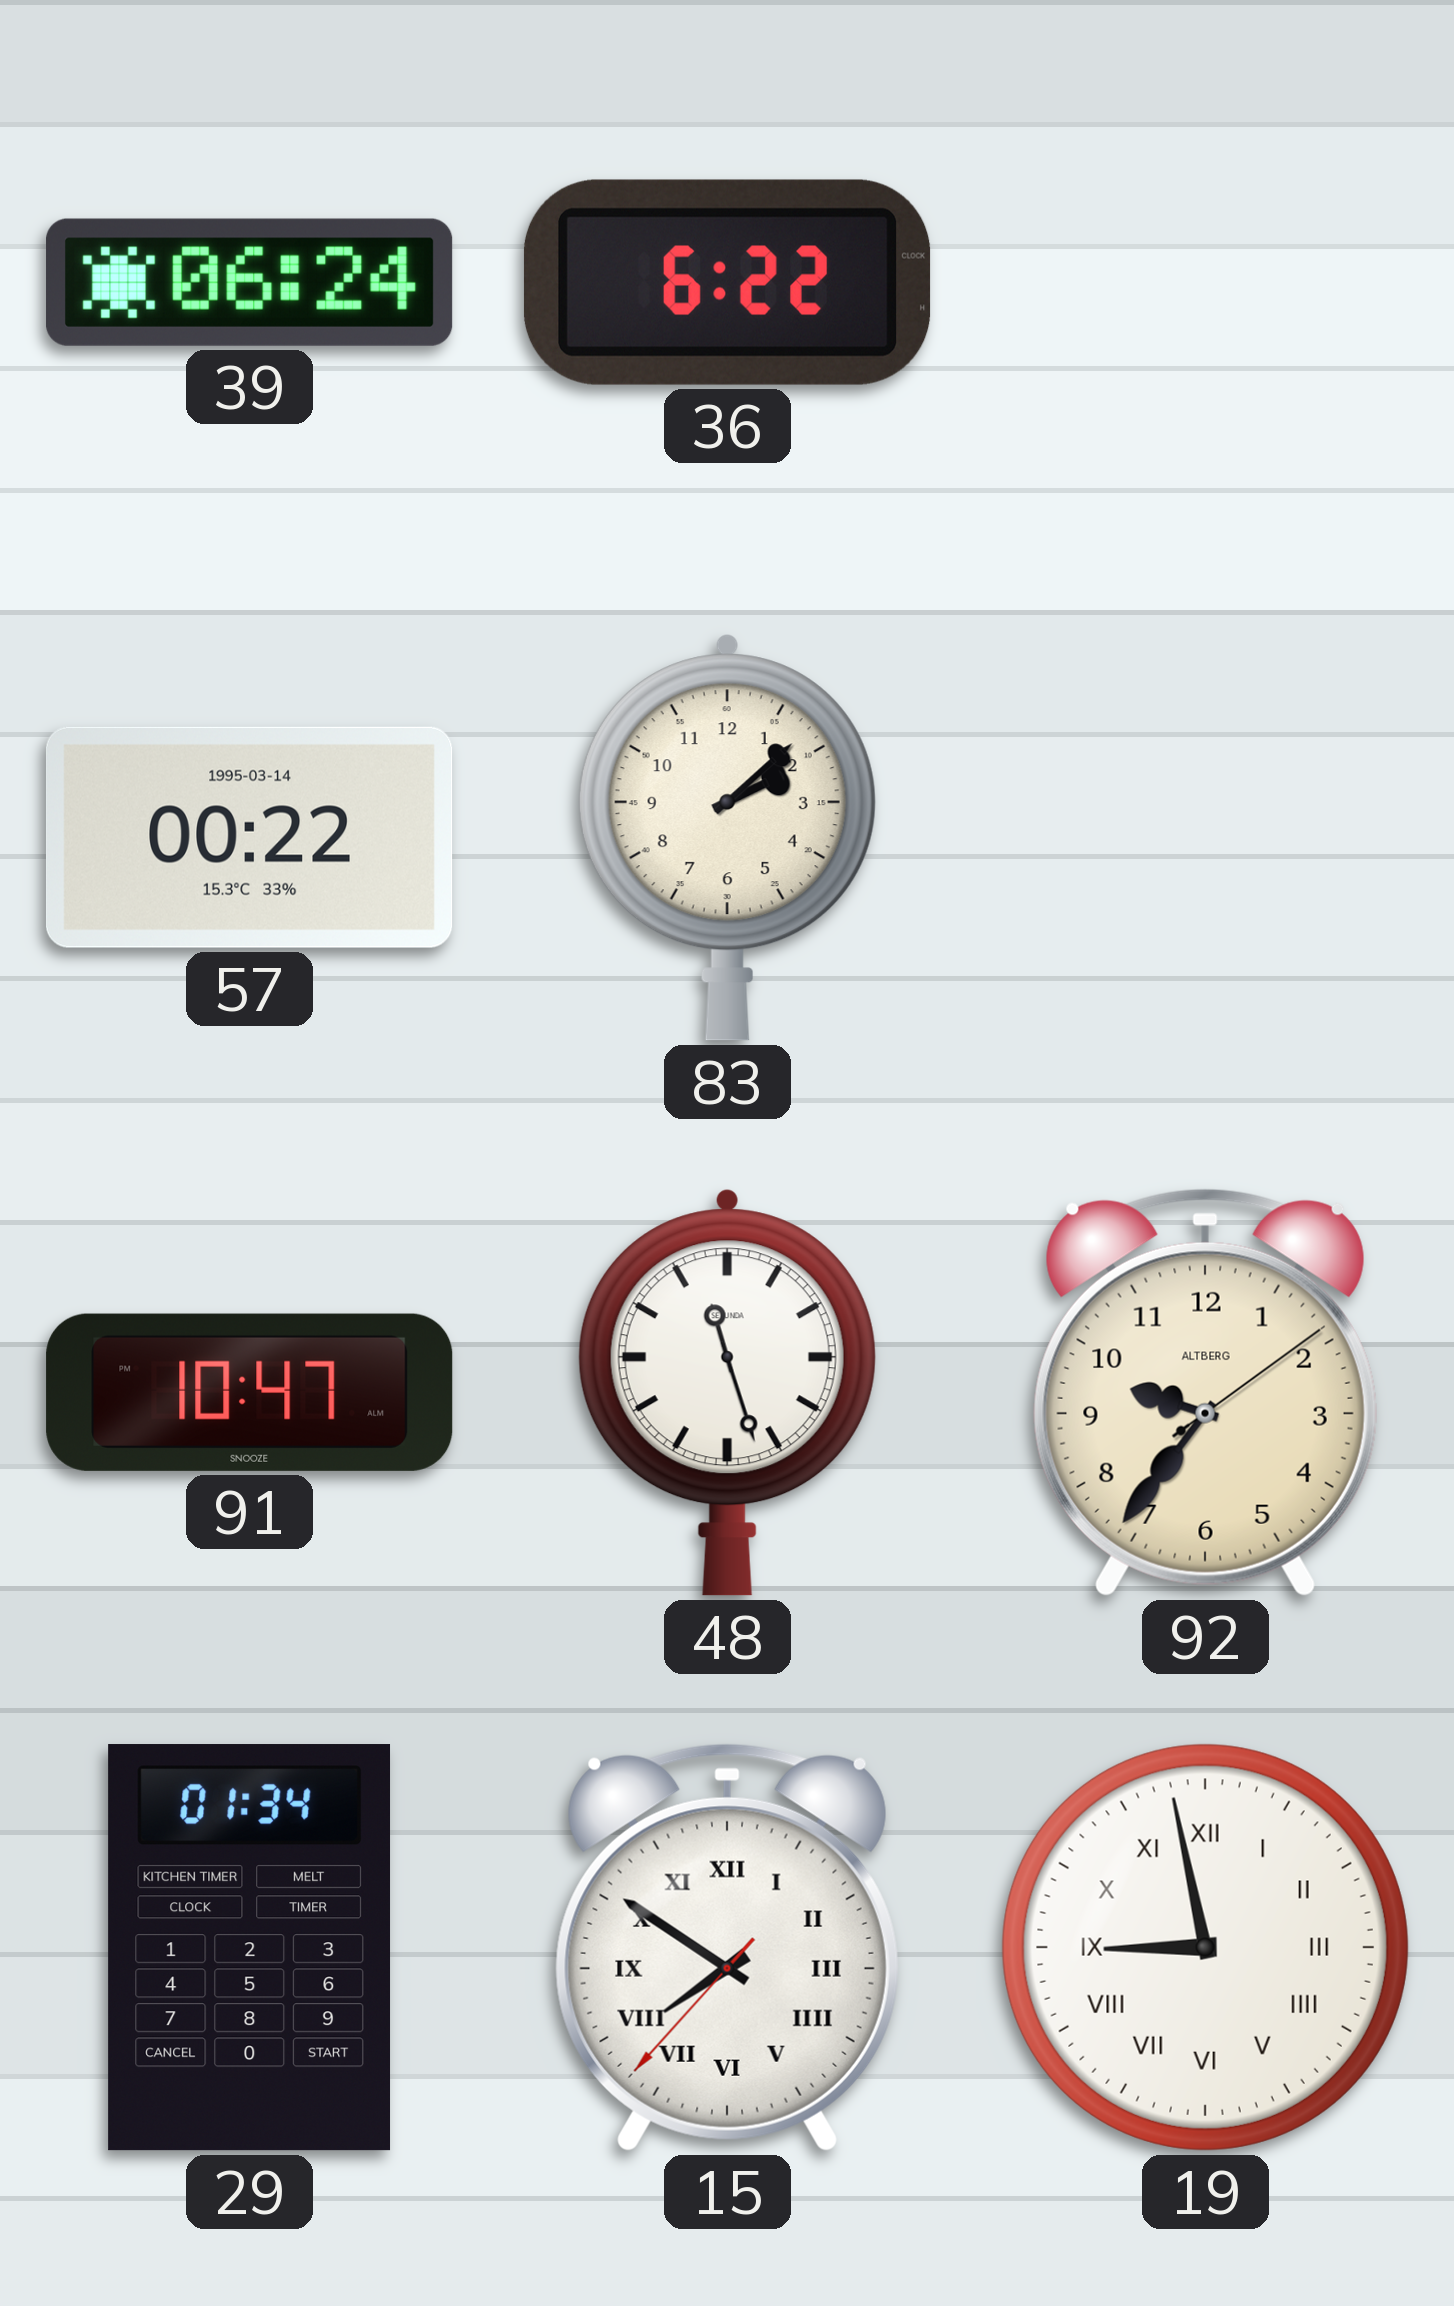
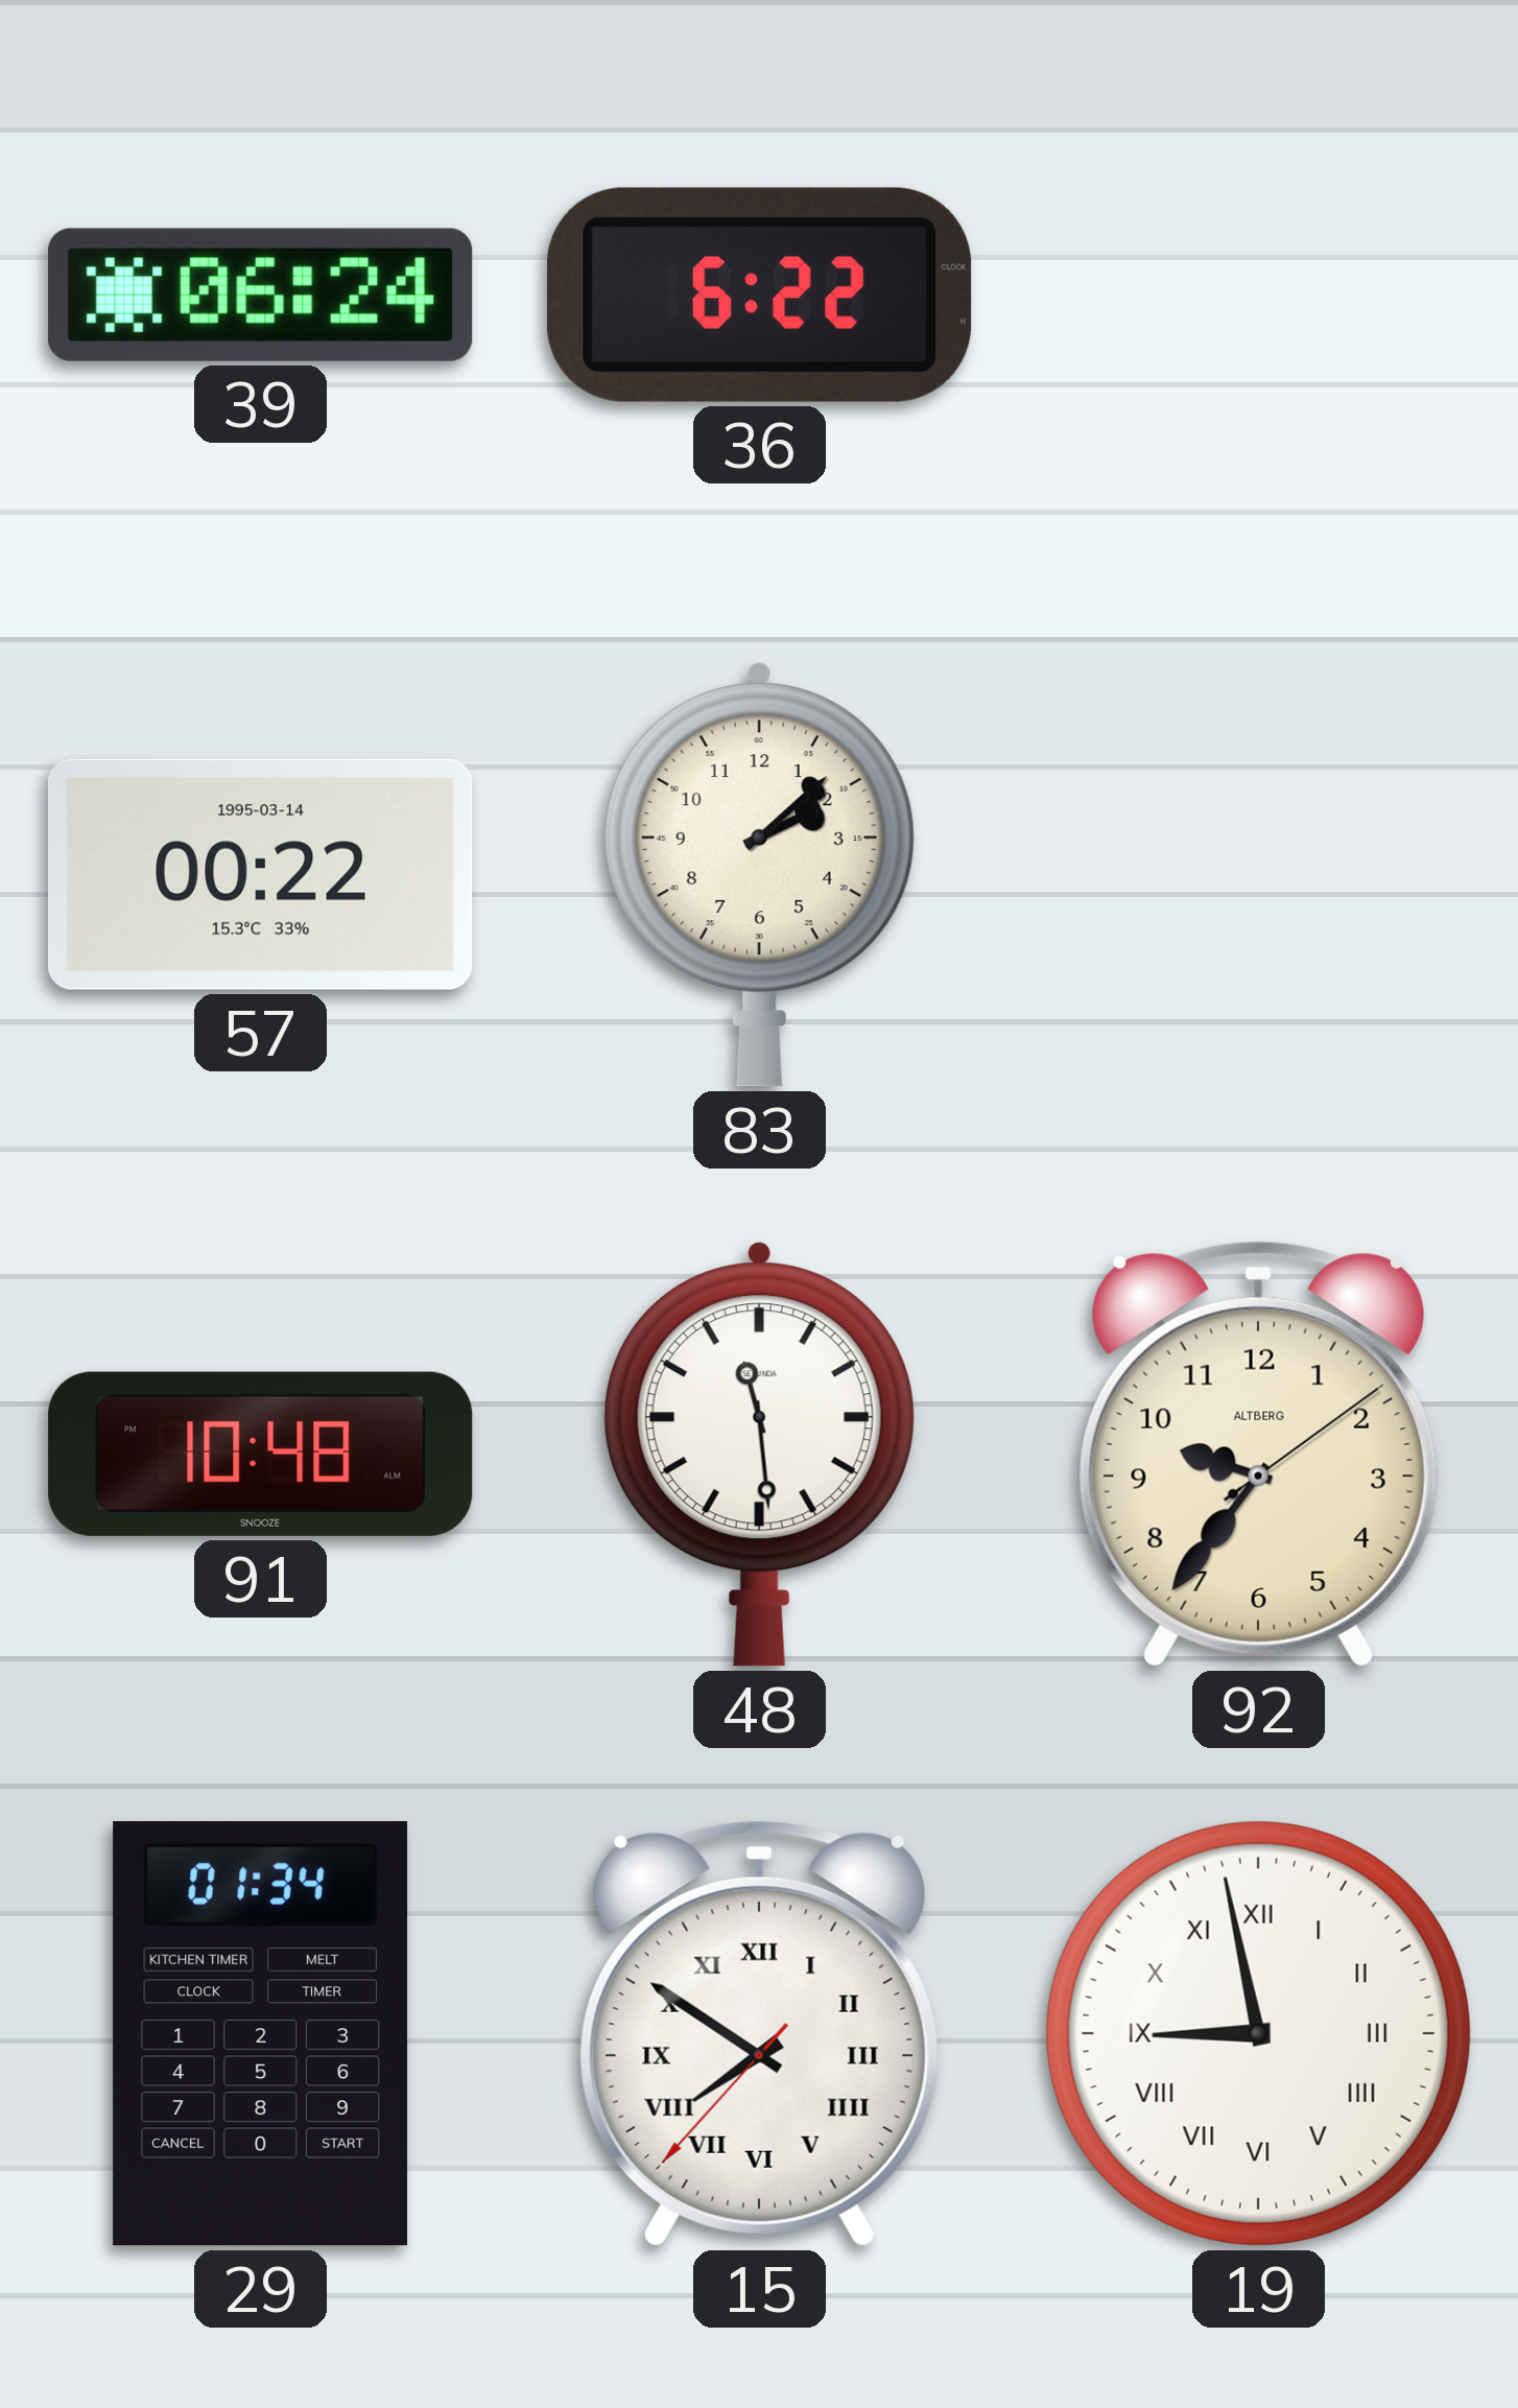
91: 10:47 -> 10:48 (261, 1454)
48: 11:27 -> 11:29 (759, 1454)
